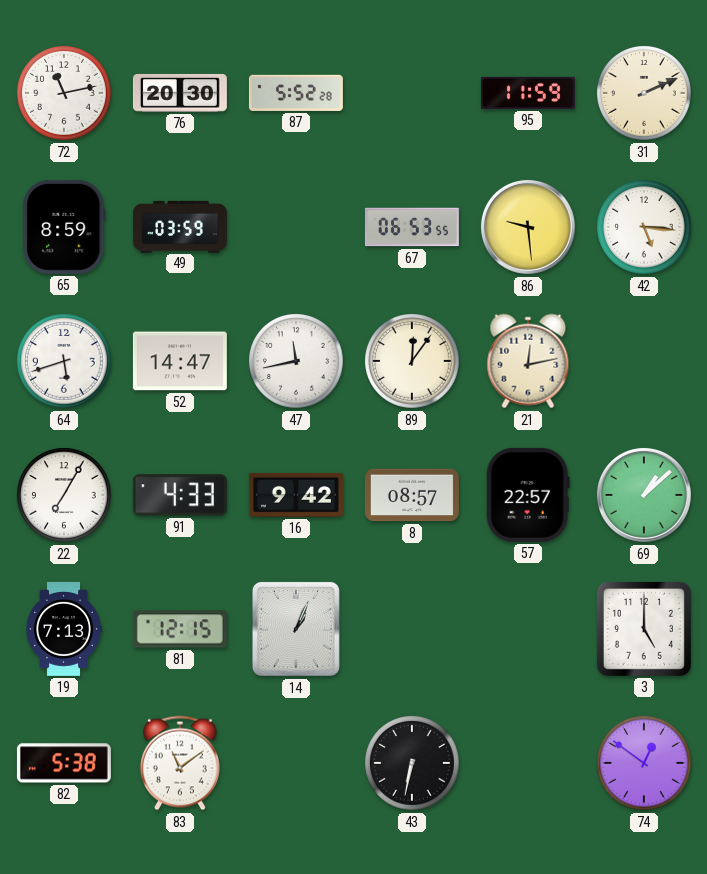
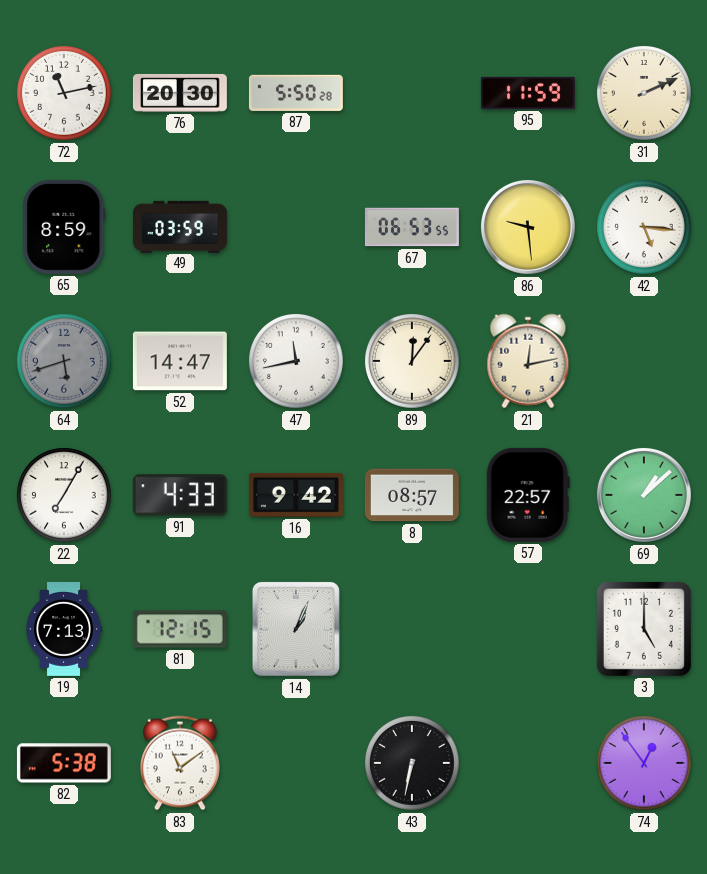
87: 5:52 -> 5:50 (296, 93)
64 dial: white -> grey (64, 361)
74: 12:51 -> 12:54 (644, 763)
